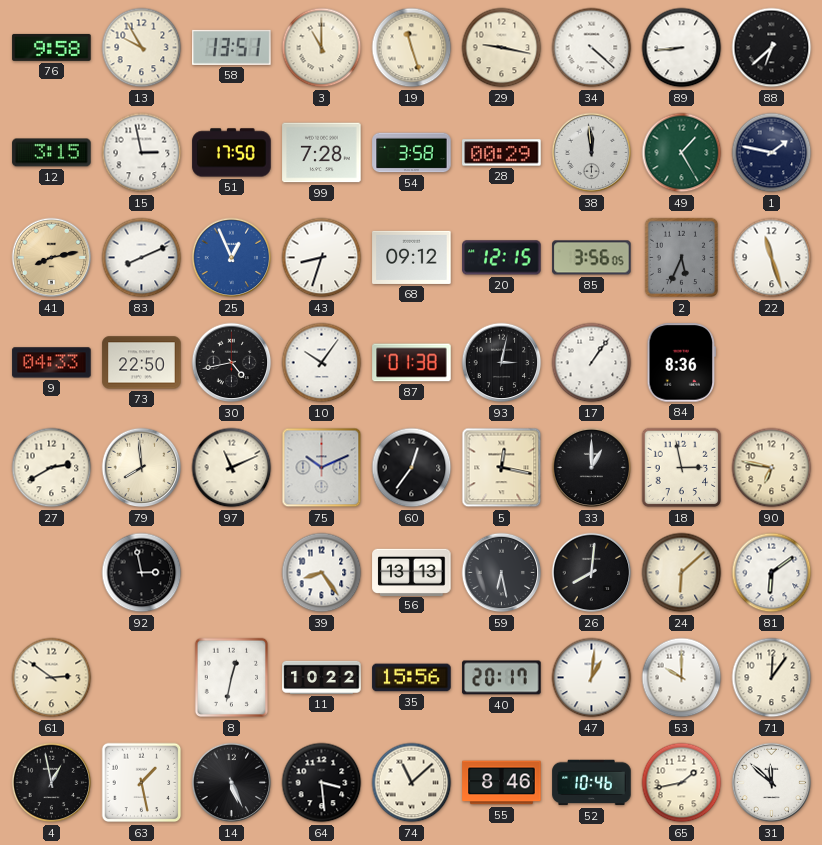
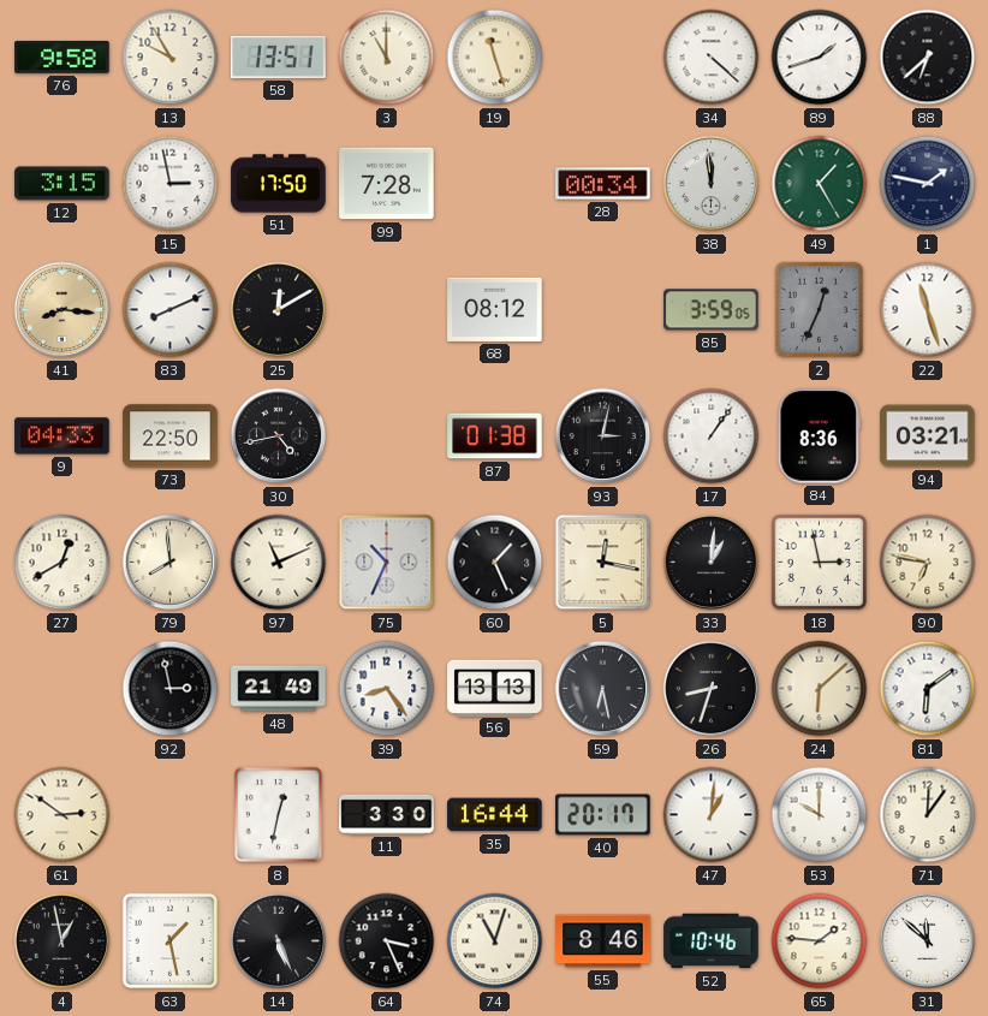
29: 9:17 -> none (502, 48)
89: 8:44 -> 1:42 (820, 58)
54: 3:58 -> none (412, 153)
28: 00:29 -> 00:34 (603, 184)
41: 8:13 -> 8:16 (63, 310)
25: 12:56 -> 12:10 (279, 310)
25 dial: blue -> black (279, 310)
43: 8:33 -> none (322, 258)
68: 09:12 -> 08:12 (495, 309)
20: 12:15 -> none (502, 258)
85: 3:56 -> 3:59 (712, 310)
2: 5:34 -> 12:34 (819, 310)
10: 10:06 -> none (322, 363)
94: none -> 03:21 (928, 436)
27: 2:40 -> 12:40 (63, 563)
75: 10:11 -> 10:34 (387, 563)
60: 12:36 -> 1:26 (495, 563)
33: 1:00 -> 1:01 (712, 563)
48: none -> 21:49 (279, 689)
26: 8:01 -> 8:33 (712, 689)
11: 10:22 -> 3:30 (387, 814)
35: 15:56 -> 16:44 (495, 815)
64: 3:29 -> 3:26 (387, 941)
74: 11:08 -> 11:03 (495, 941)
65: 1:43 -> 1:46 (820, 941)
